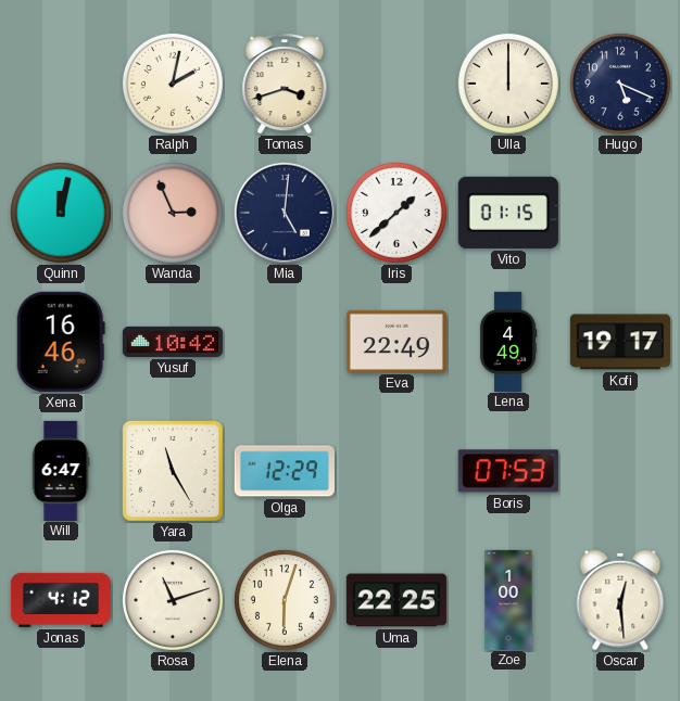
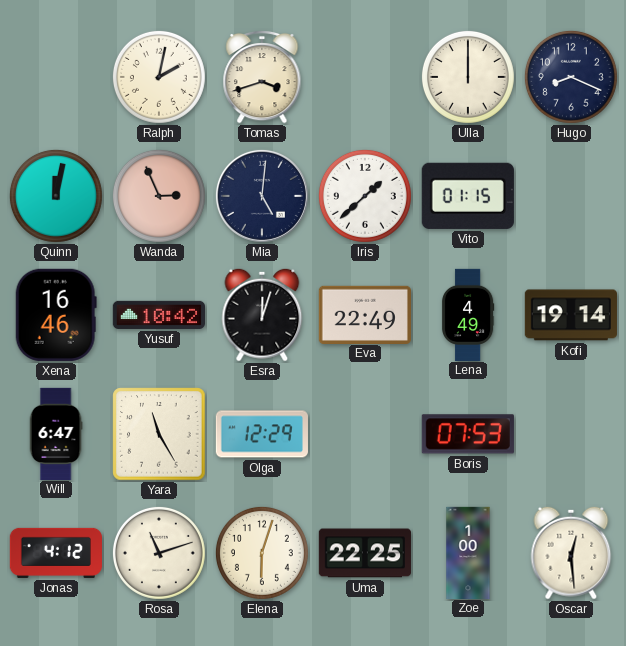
Hugo: 5:19 -> 8:19 (571, 77)
Esra: none -> 12:03 (262, 315)
Kofi: 19:17 -> 19:14 (571, 315)
